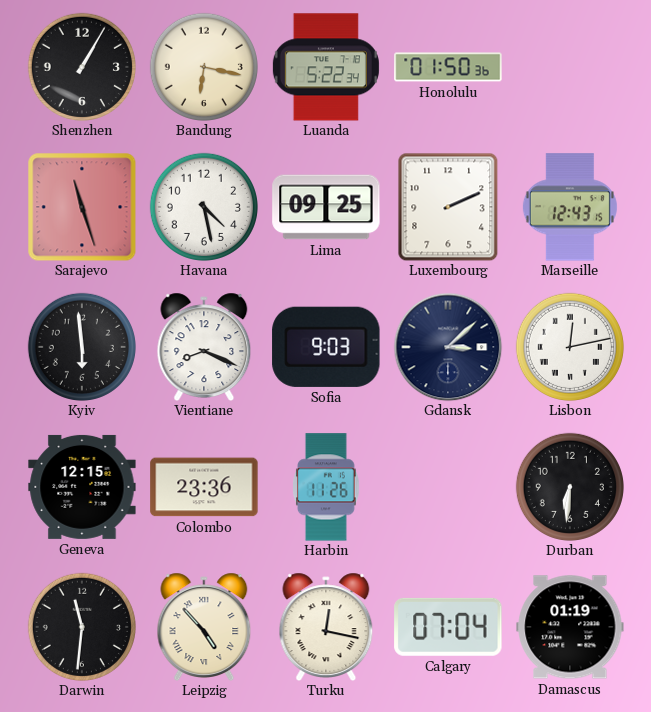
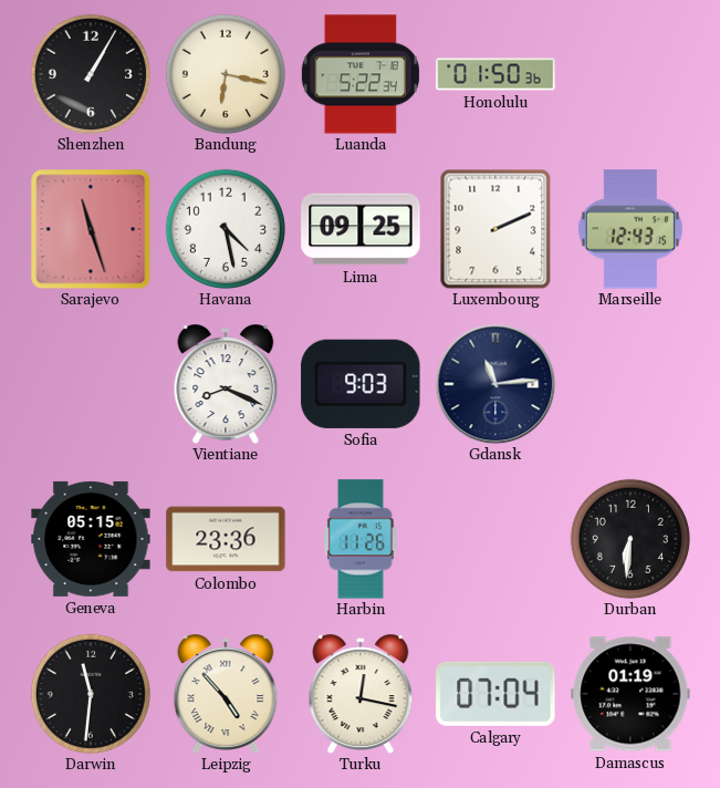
Kyiv: 5:59 -> none (82, 347)
Gdansk: 3:08 -> 11:14 (495, 384)
Lisbon: 12:13 -> none (570, 347)
Geneva: 12:15 -> 05:15 (91, 539)
